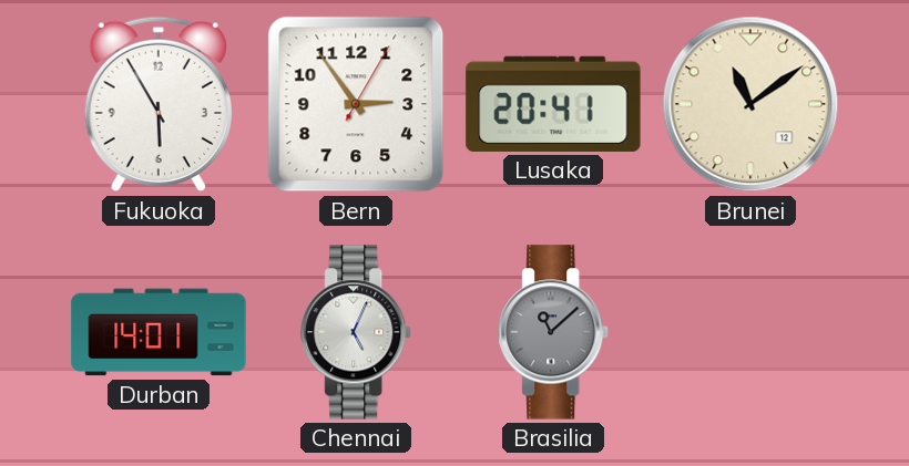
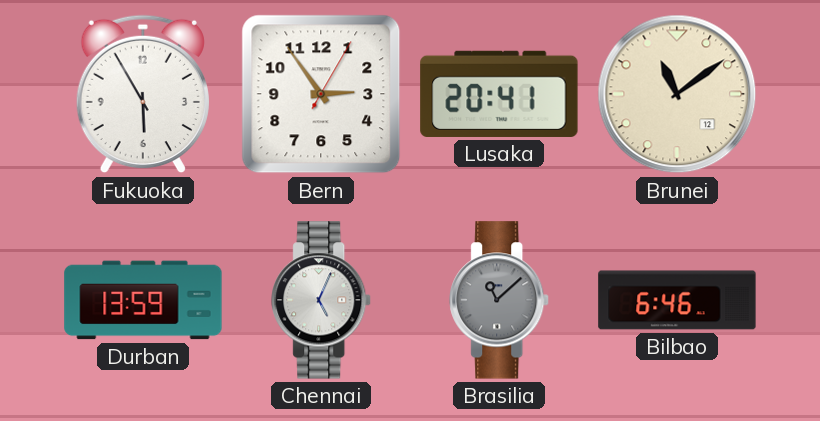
Durban: 14:01 -> 13:59 (143, 300)
Bilbao: none -> 6:46 (677, 300)
